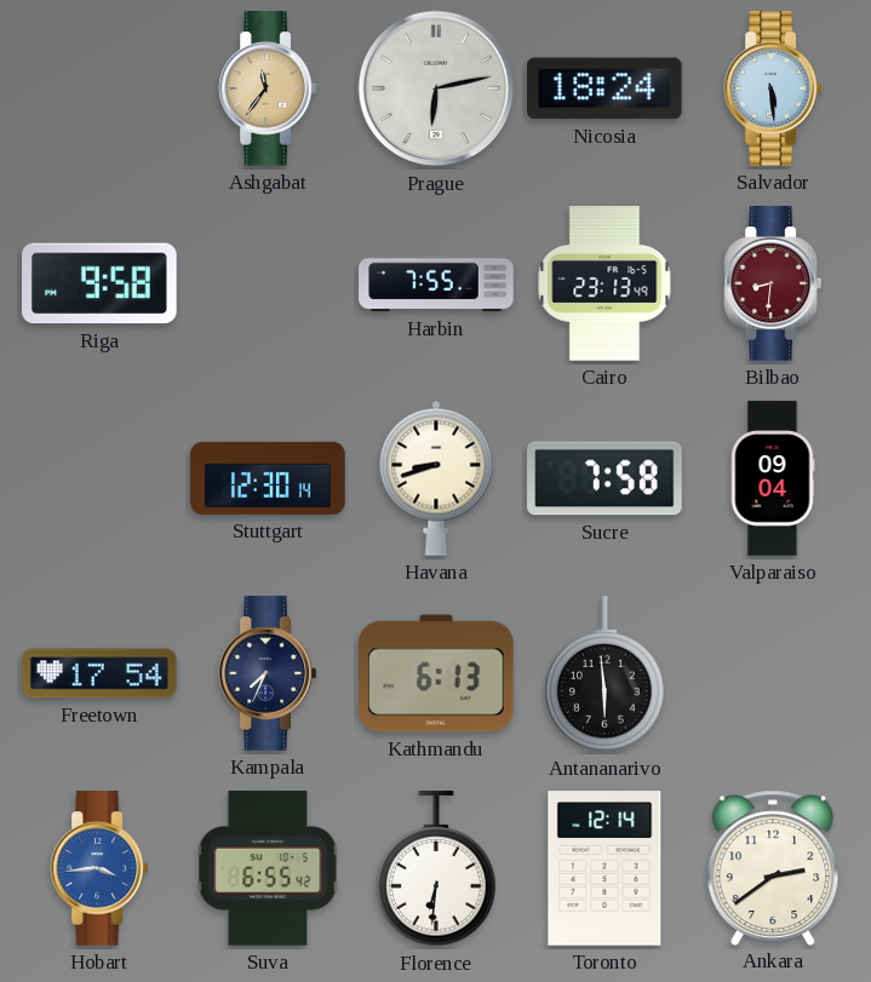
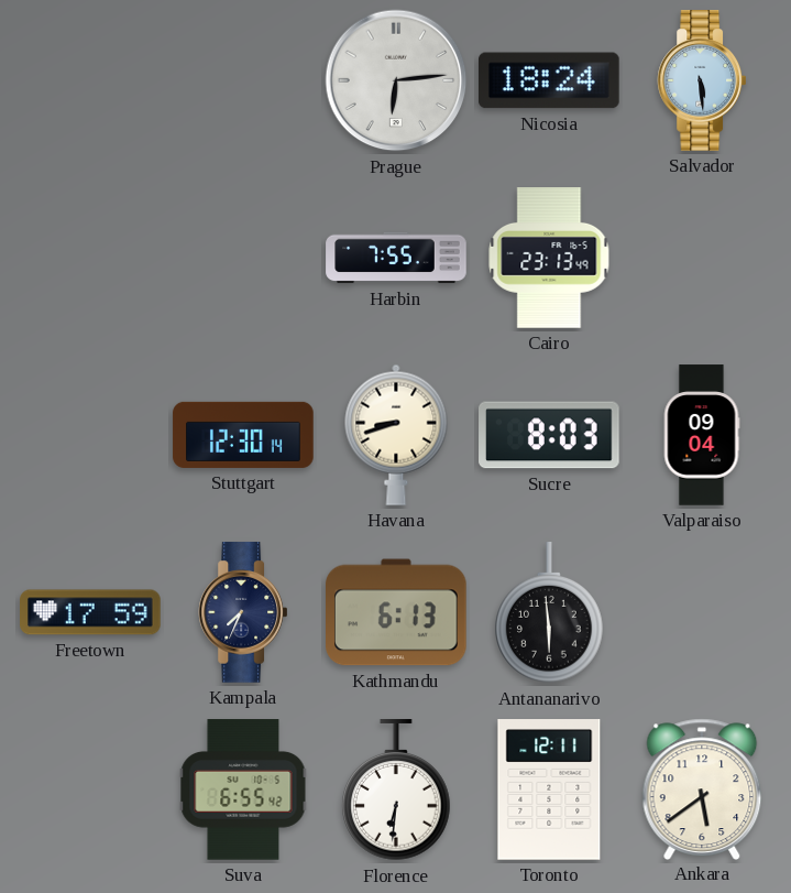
Ashgabat: 11:36 -> none (267, 88)
Prague: 6:13 -> 6:14 (396, 80)
Riga: 9:58 -> none (101, 283)
Bilbao: 8:31 -> none (772, 283)
Sucre: 7:58 -> 8:03 (549, 435)
Freetown: 17:54 -> 17:59 (90, 612)
Hobart: 3:44 -> none (98, 868)
Toronto: 12:14 -> 12:11 (549, 789)
Ankara: 2:39 -> 5:39 (702, 788)
